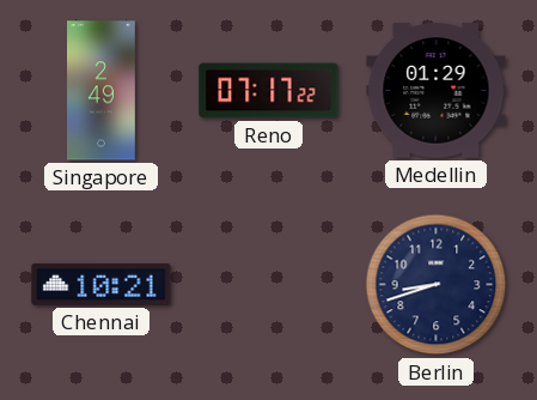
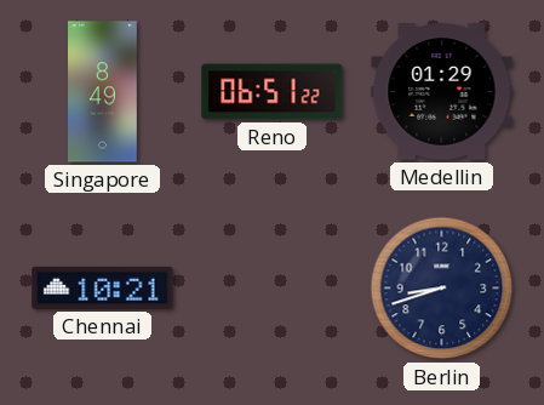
Singapore: 2:49 -> 8:49 (103, 92)
Reno: 07:17 -> 06:51 (273, 92)
